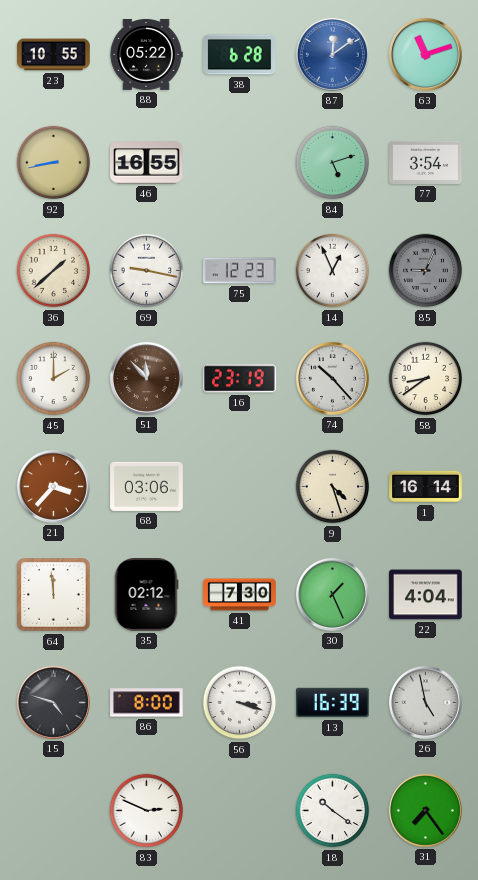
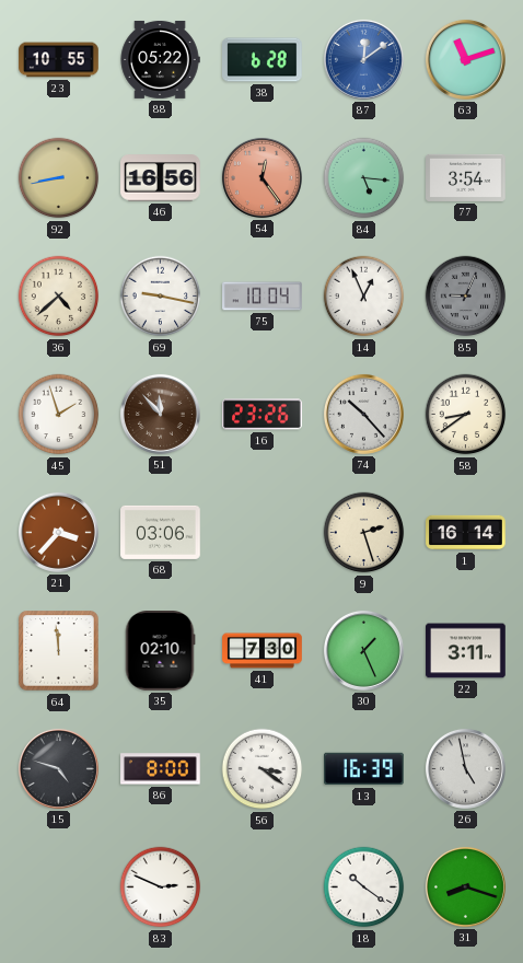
46: 16:55 -> 16:56 (161, 178)
54: none -> 12:24 (261, 177)
84: 5:12 -> 5:16 (364, 178)
36: 1:38 -> 4:38 (59, 297)
75: 12:23 -> 10:04 (263, 297)
45: 2:00 -> 1:57 (59, 415)
16: 23:19 -> 23:26 (263, 415)
9: 4:27 -> 2:27 (364, 533)
35: 02:12 -> 02:10 (160, 651)
22: 4:04 -> 3:11 (466, 651)
56: 3:18 -> 3:21 (263, 769)
31: 7:24 -> 8:18 (465, 886)
